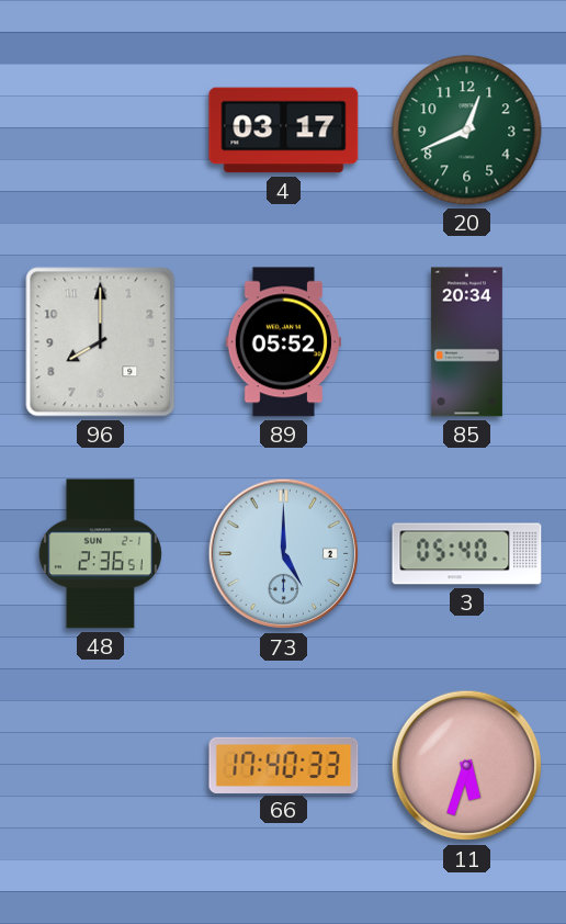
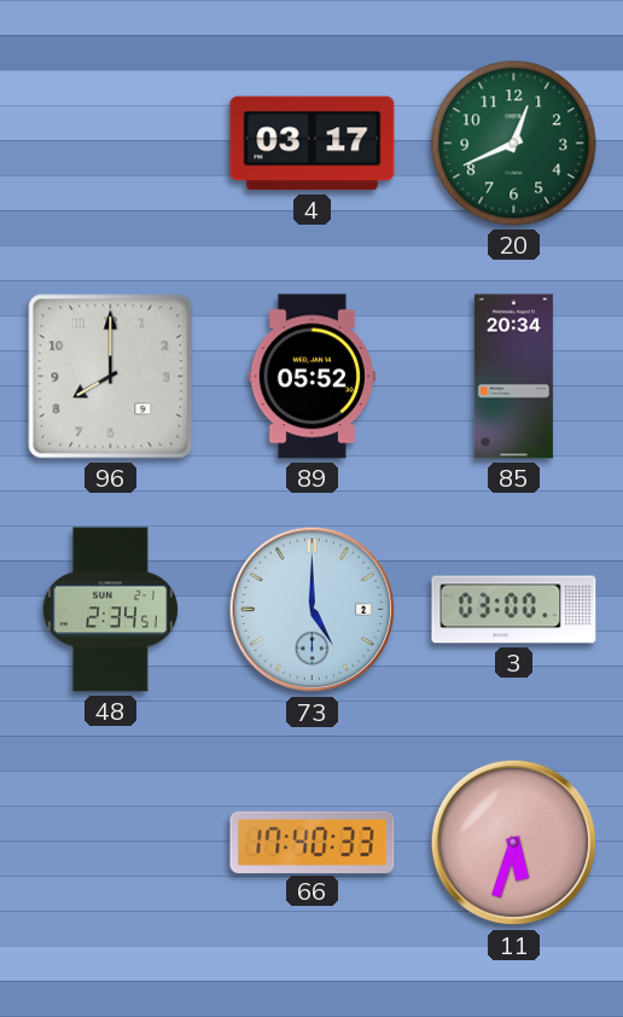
48: 2:36 -> 2:34 (110, 610)
3: 05:40 -> 03:00 (514, 610)
